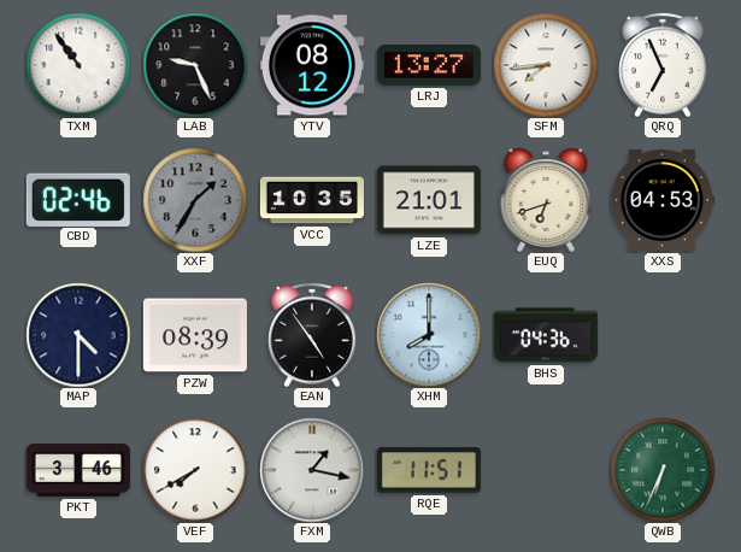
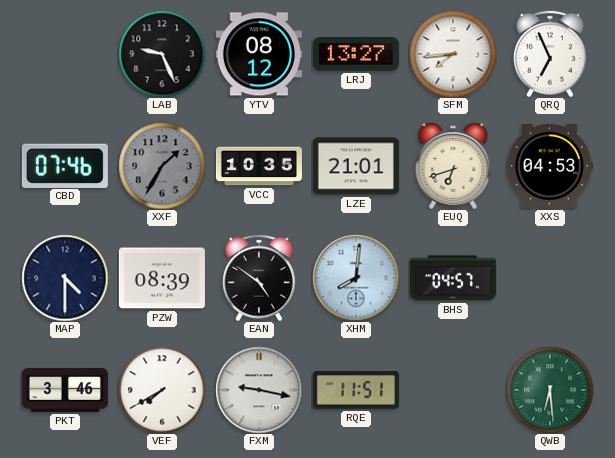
TXM: 10:54 -> none (78, 65)
CBD: 02:46 -> 07:46 (65, 165)
EAN: 4:54 -> 4:51 (259, 278)
XHM: 8:00 -> 8:01 (356, 278)
BHS: 04:36 -> 04:57 (453, 278)
FXM: 1:17 -> 9:17 (259, 390)
QWB: 6:34 -> 6:29 (550, 390)
